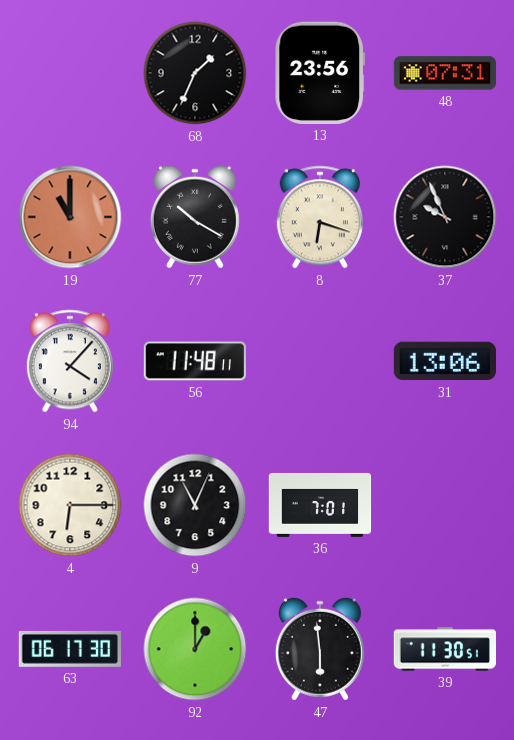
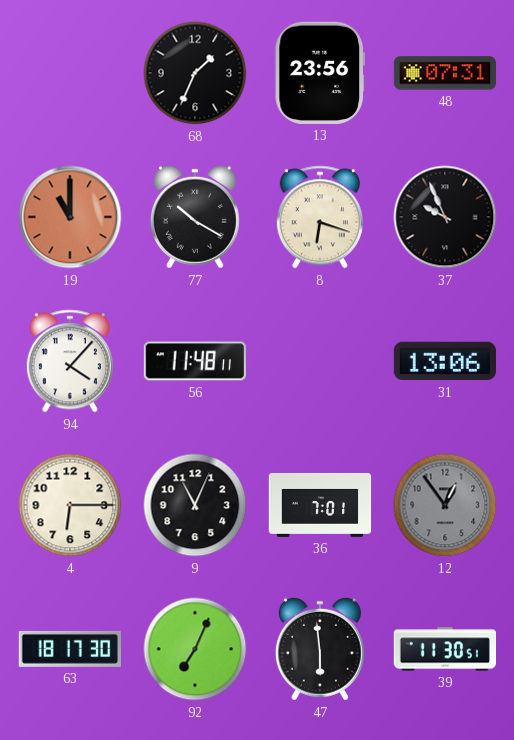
12: none -> 12:54 (445, 505)
63: 06:17 -> 18:17 (70, 649)
92: 1:00 -> 7:04 (195, 649)
